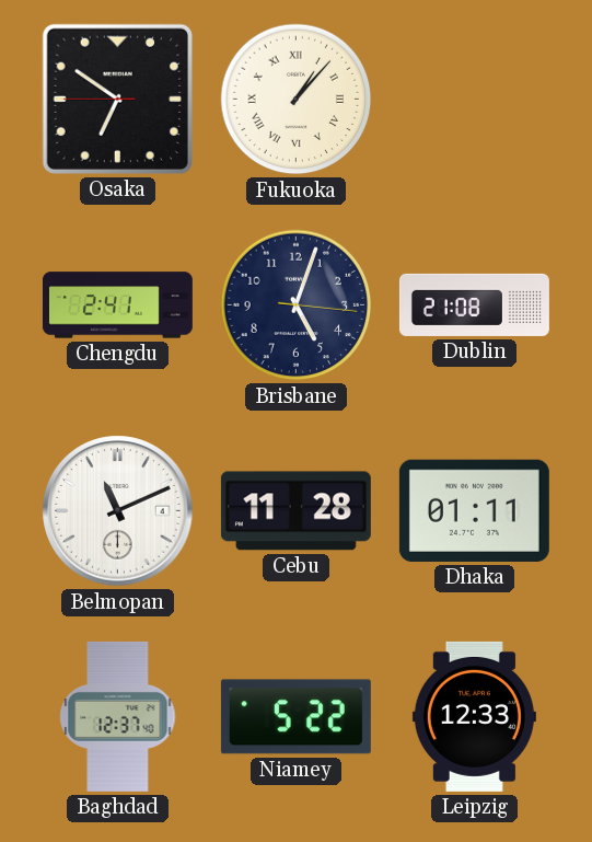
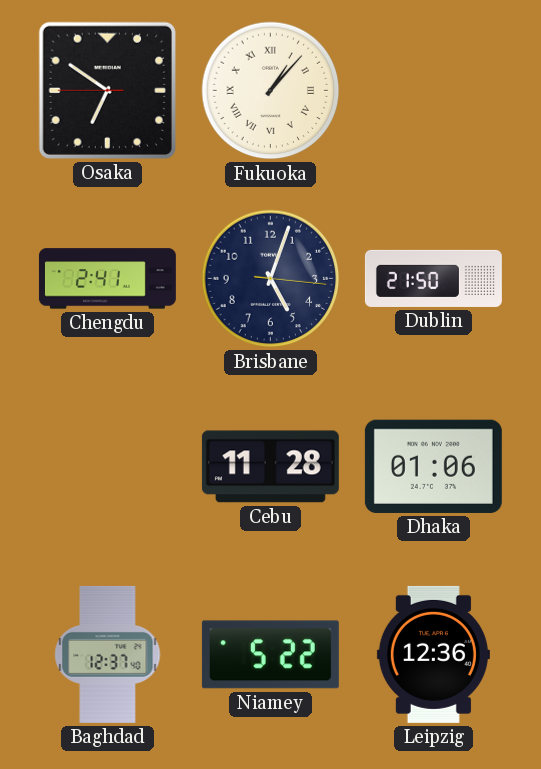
Dublin: 21:08 -> 21:50 (433, 278)
Belmopan: 11:11 -> none (118, 511)
Dhaka: 01:11 -> 01:06 (433, 466)
Leipzig: 12:33 -> 12:36 (433, 654)
